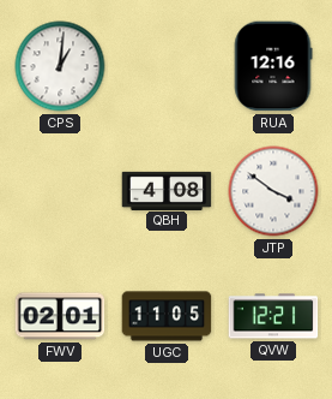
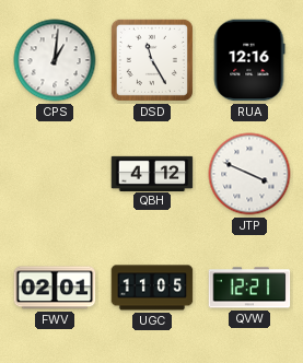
DSD: none -> 11:25 (152, 60)
QBH: 4:08 -> 4:12 (152, 173)
JTP: 3:51 -> 3:49 (249, 174)
